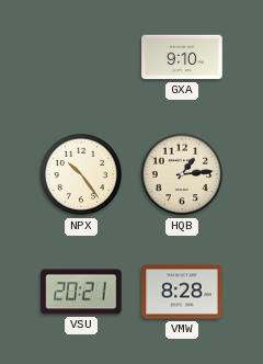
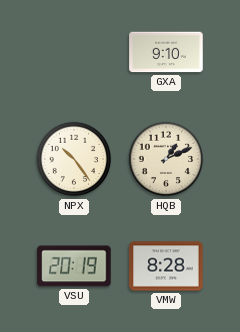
HQB: 1:14 -> 1:11 (166, 159)
VSU: 20:21 -> 20:19 (74, 266)
